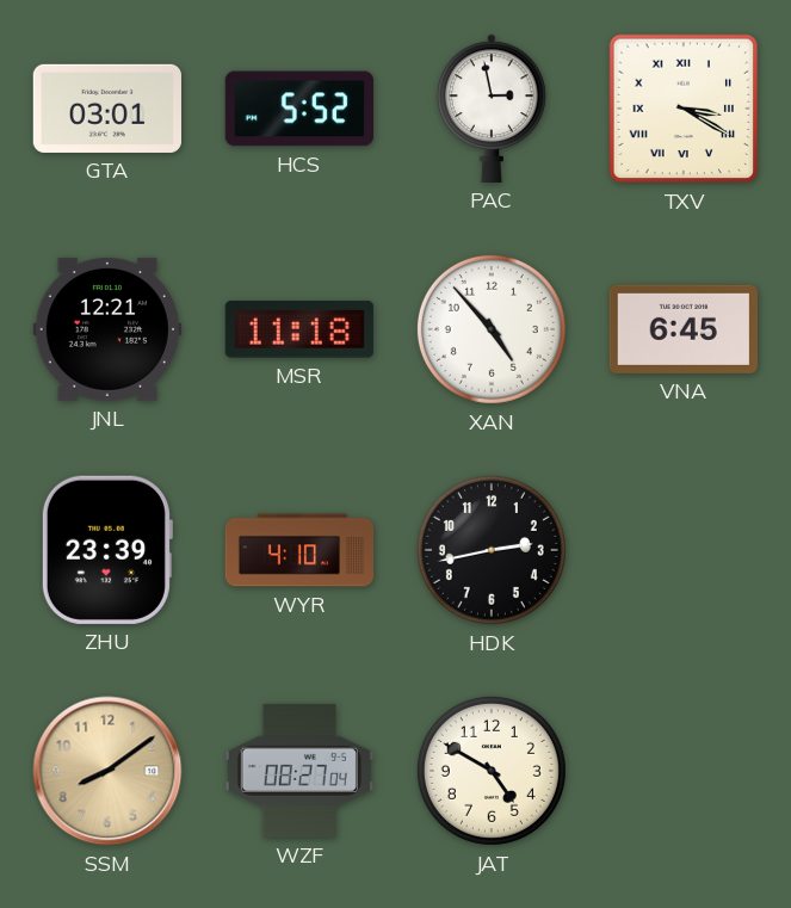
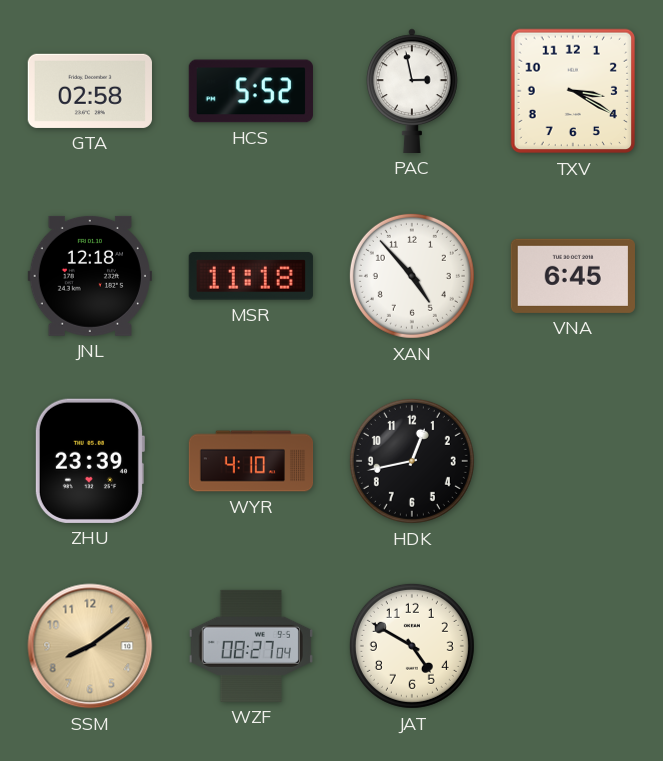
GTA: 03:01 -> 02:58 (90, 91)
TXV numerals: Roman -> Arabic (573, 91)
JNL: 12:21 -> 12:18 (90, 276)
HDK: 2:43 -> 12:43 (412, 461)
